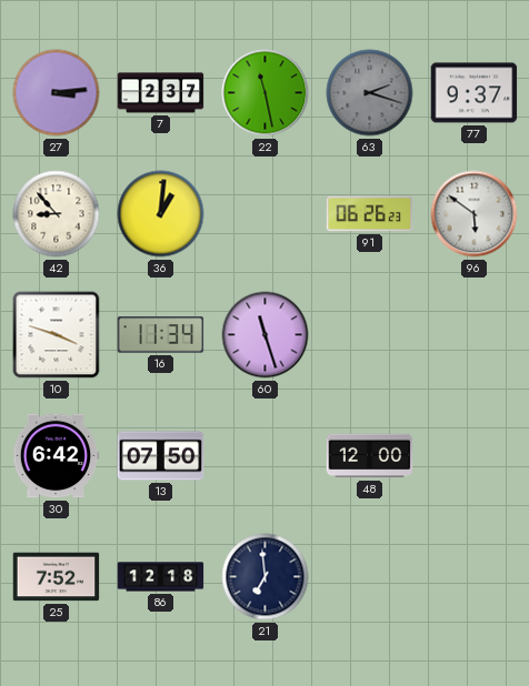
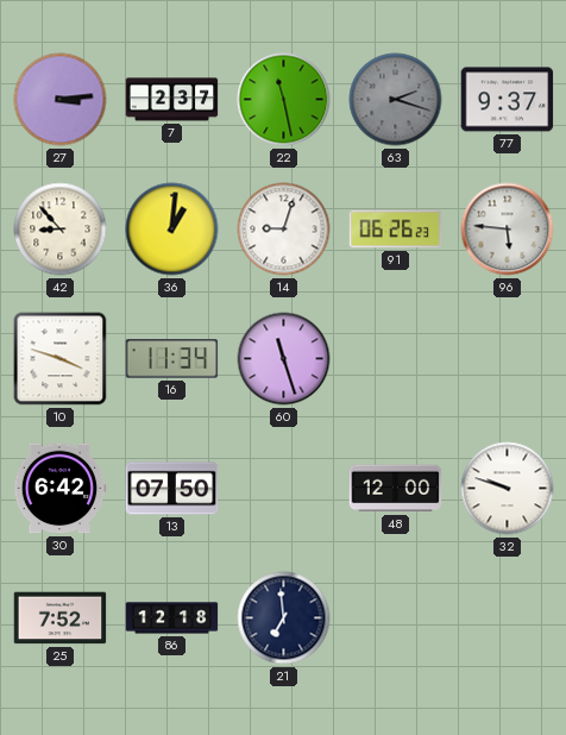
14: none -> 9:03 (284, 230)
96: 5:51 -> 5:46 (508, 230)
32: none -> 9:48 (508, 489)
